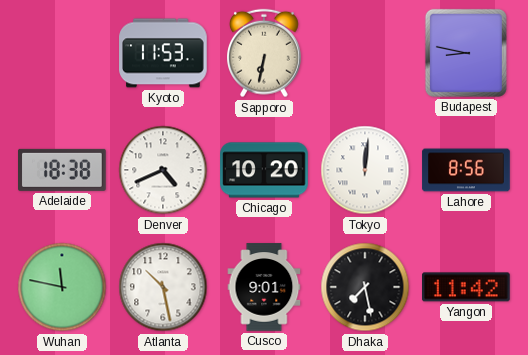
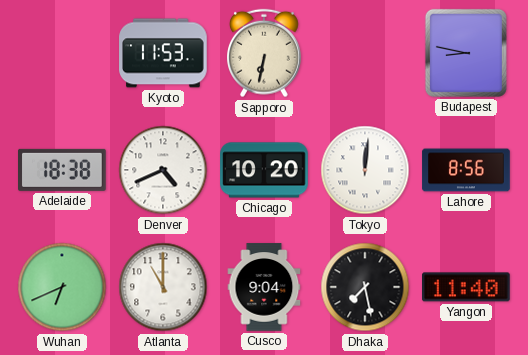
Wuhan: 11:47 -> 6:41 (62, 287)
Atlanta: 10:28 -> 11:00 (163, 287)
Cusco: 9:01 -> 9:04 (264, 287)
Yangon: 11:42 -> 11:40 (467, 287)
